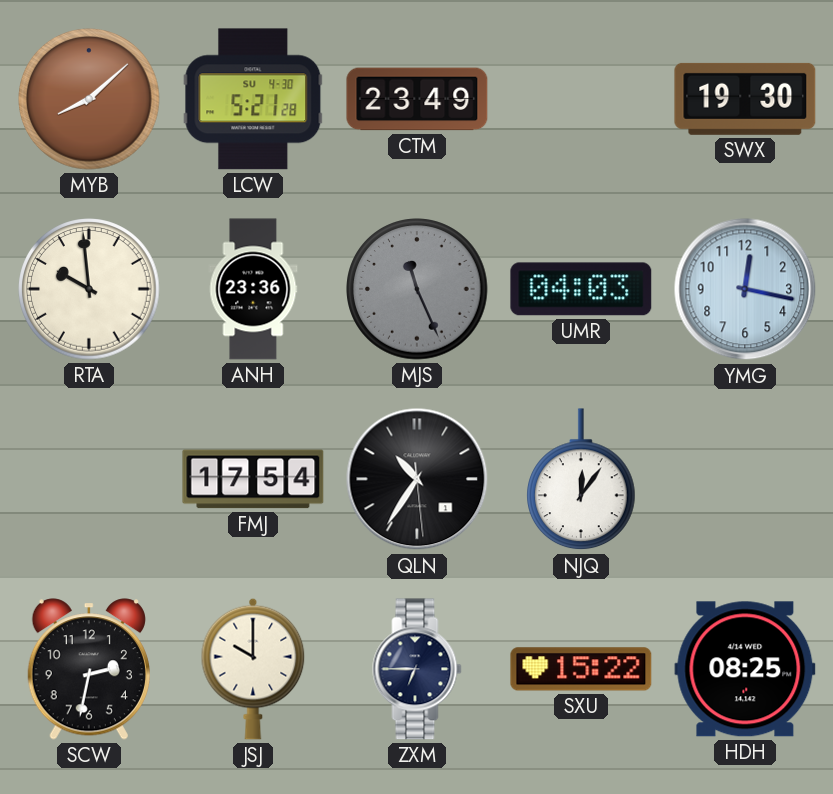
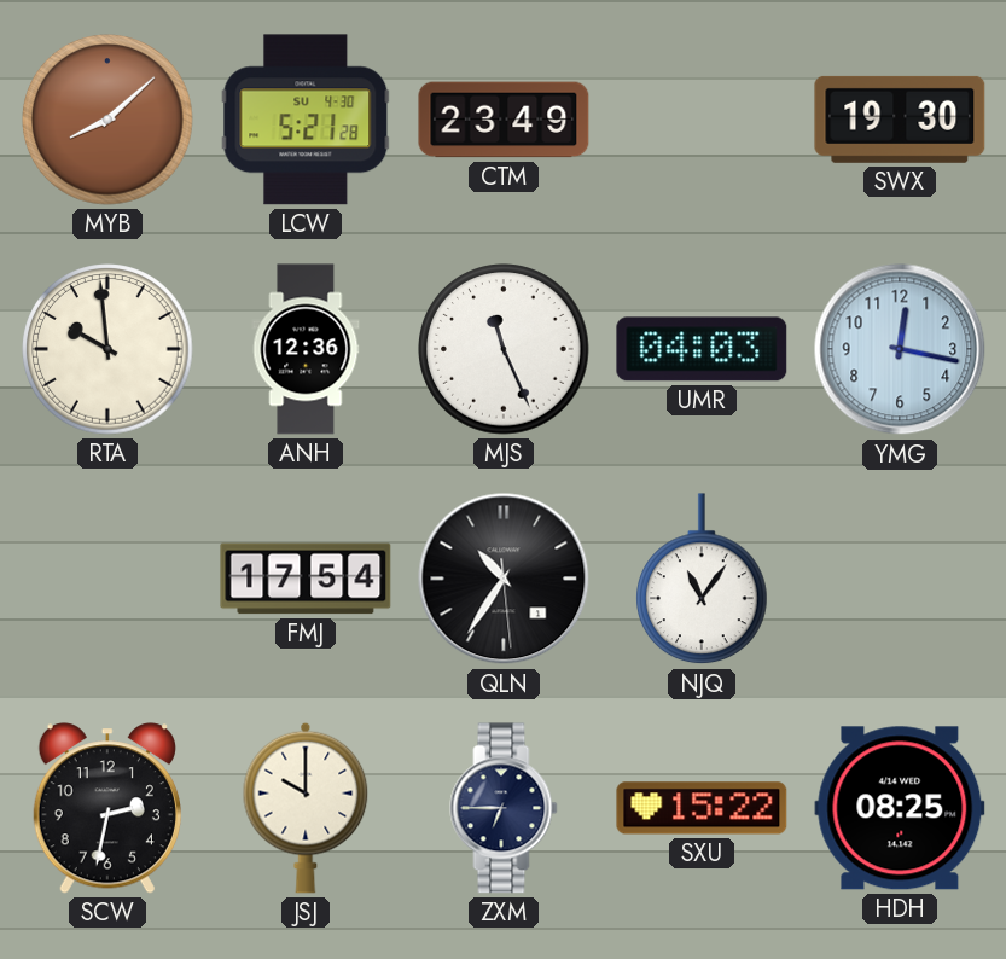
ANH: 23:36 -> 12:36 (306, 349)
MJS dial: grey -> white (504, 349)
NJQ: 12:06 -> 11:06 (703, 580)
